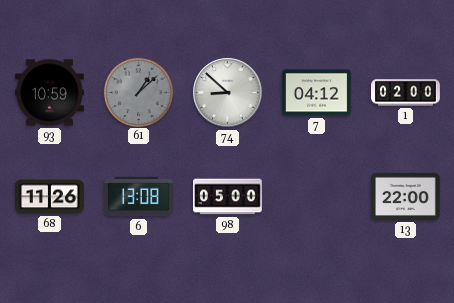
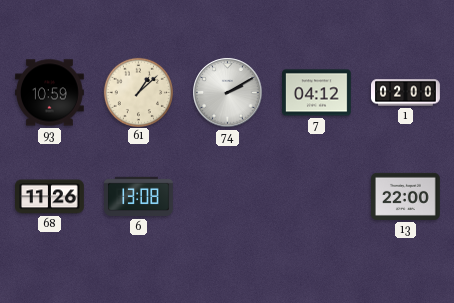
61 dial: grey -> cream (138, 92)
74: 8:52 -> 2:10 (228, 93)
98: 05:00 -> none (228, 197)
